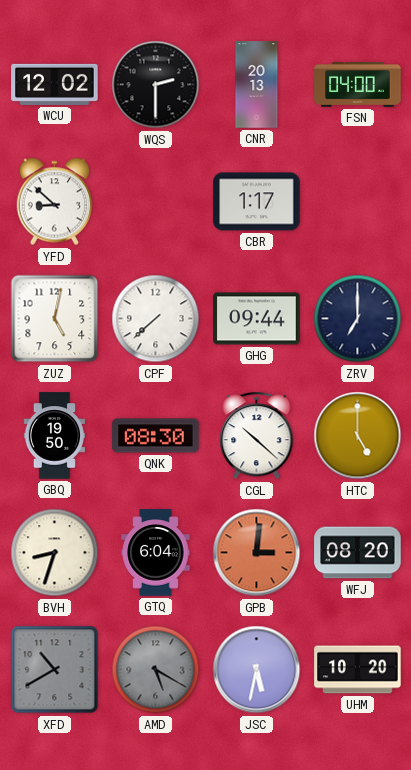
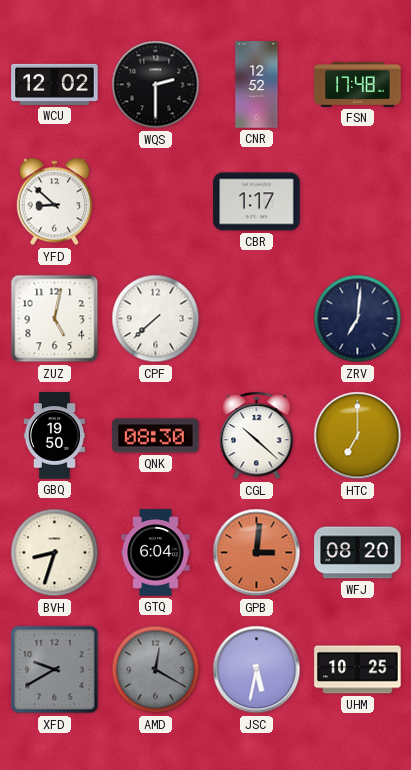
CNR: 20:13 -> 12:52 (257, 85)
FSN: 04:00 -> 17:48 (358, 85)
GHG: 09:44 -> none (257, 319)
ZRV: 7:00 -> 7:01 (358, 319)
HTC: 5:00 -> 7:00 (358, 436)
XFD: 10:40 -> 9:40 (55, 670)
AMD: 5:20 -> 12:20 (156, 670)
UHM: 10:20 -> 10:25 (358, 670)
